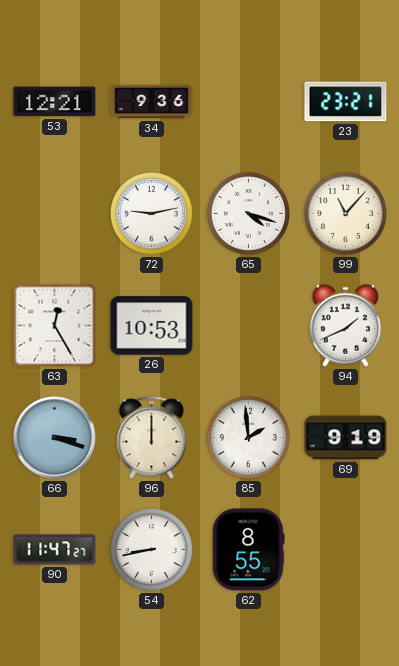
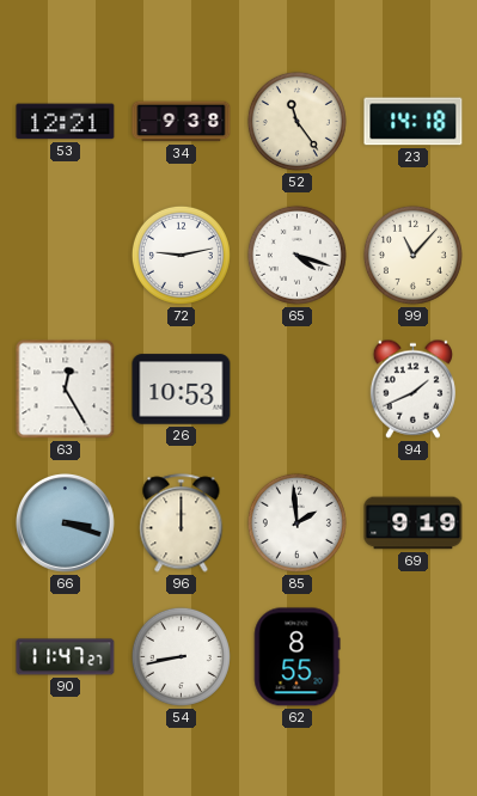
34: 9:36 -> 9:38 (182, 122)
52: none -> 11:24 (296, 121)
23: 23:21 -> 14:18 (414, 122)
